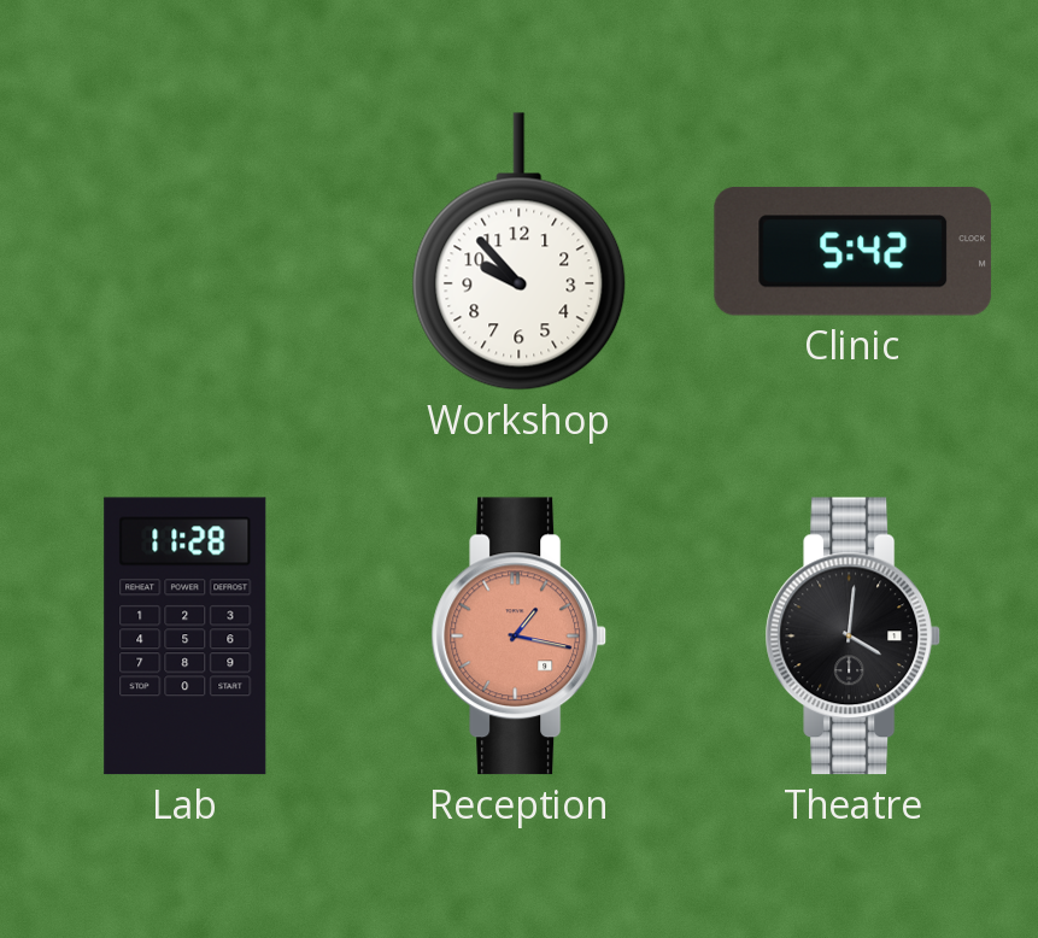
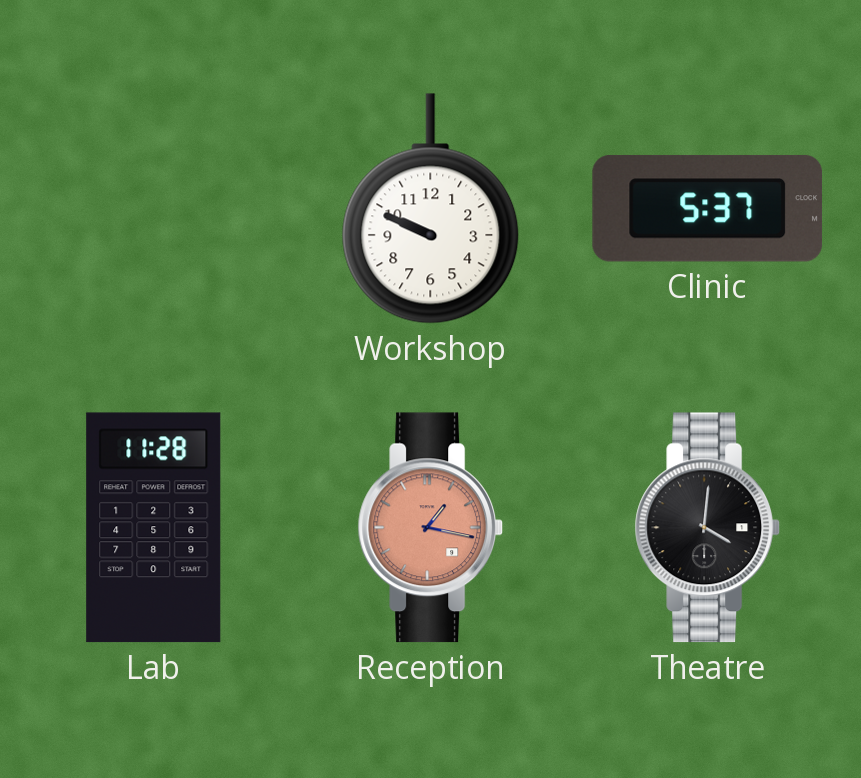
Workshop: 9:53 -> 9:49 (431, 209)
Clinic: 5:42 -> 5:37 (708, 208)
